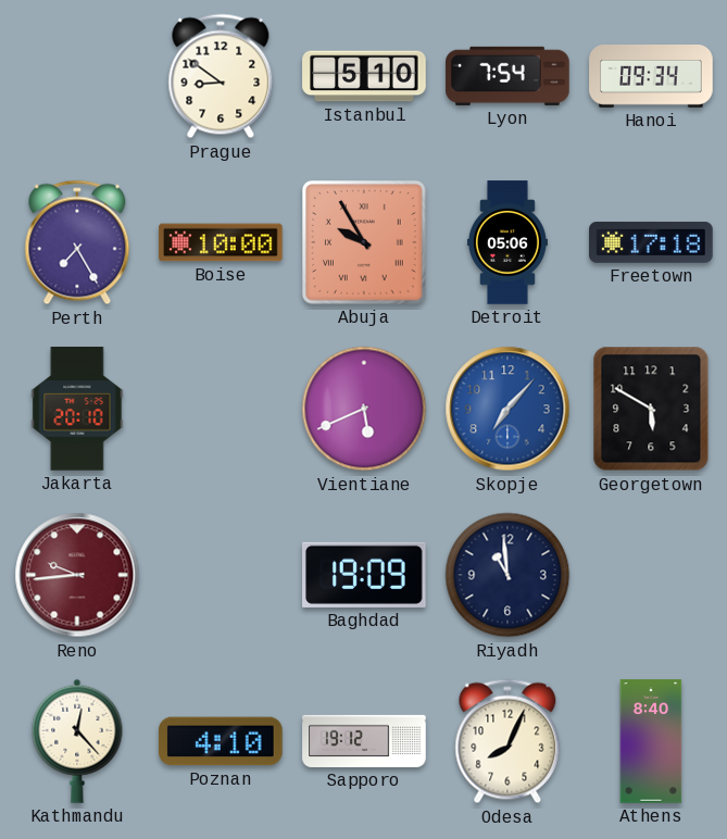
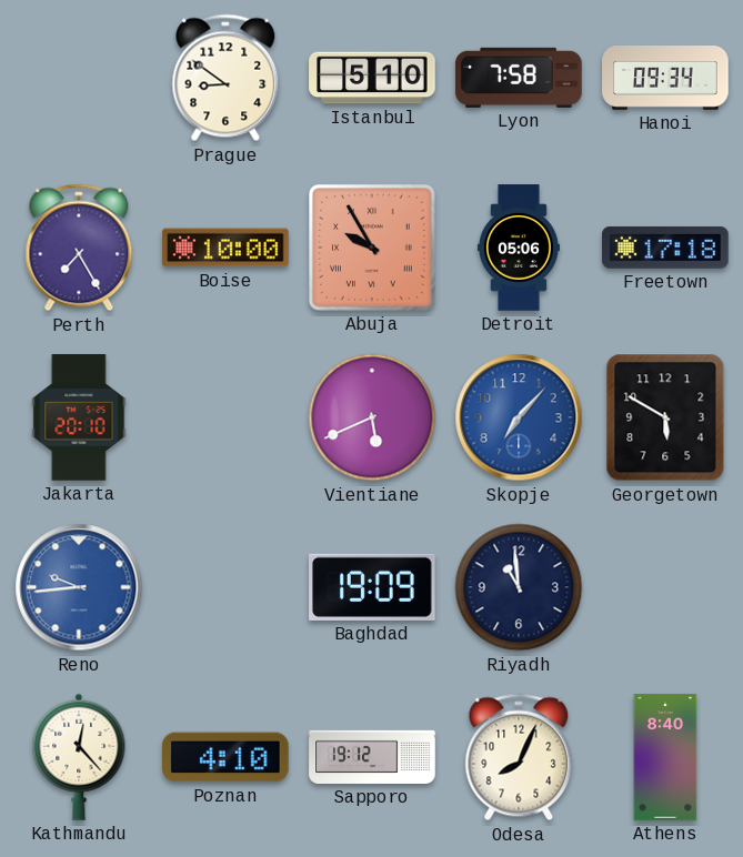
Lyon: 7:54 -> 7:58 (519, 78)
Reno dial: burgundy -> blue (79, 587)
